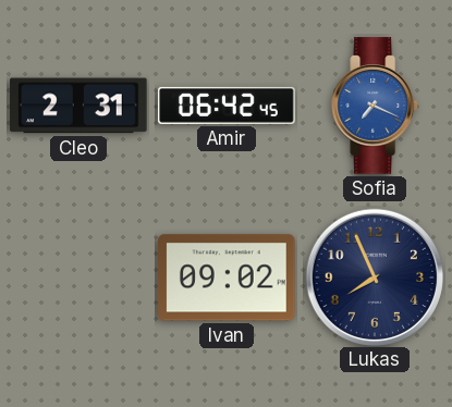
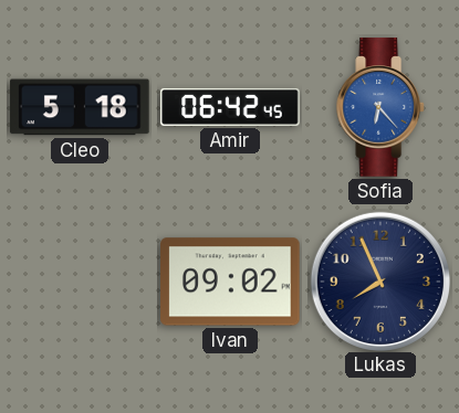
Cleo: 2:31 -> 5:18 (80, 107)
Sofia: 7:19 -> 6:23 (382, 107)
